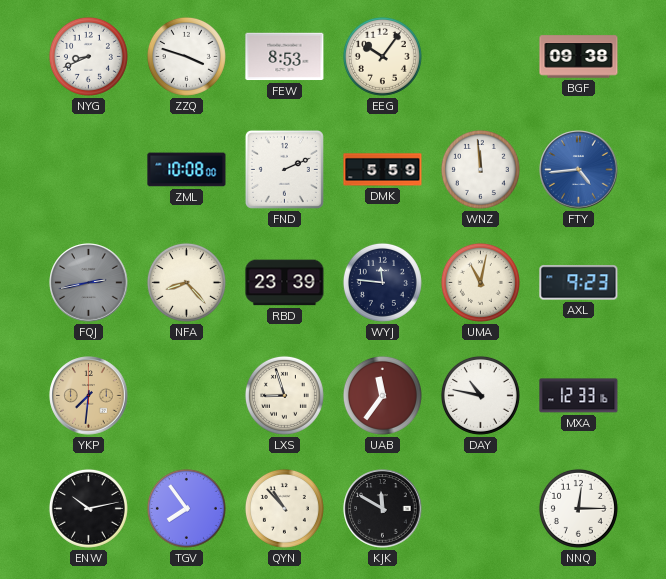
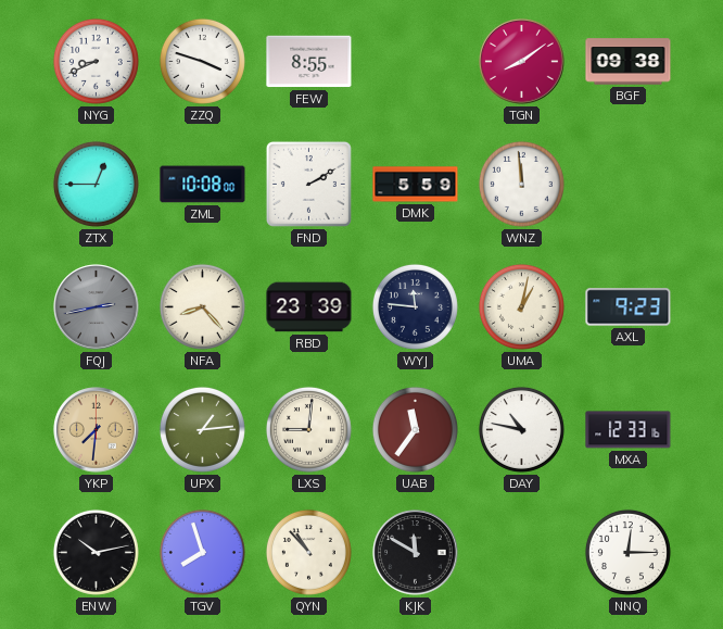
FEW: 8:53 -> 8:55 (309, 62)
EEG: 10:06 -> none (382, 56)
TGN: none -> 8:09 (522, 62)
ZTX: none -> 12:45 (96, 184)
FND: 2:11 -> 2:10 (308, 184)
FTY: 4:44 -> none (579, 170)
UMA: 11:02 -> 1:02 (521, 306)
UPX: none -> 1:14 (202, 429)
LXS: 8:57 -> 9:01 (308, 429)
TGV: 7:54 -> 7:57 (202, 552)
